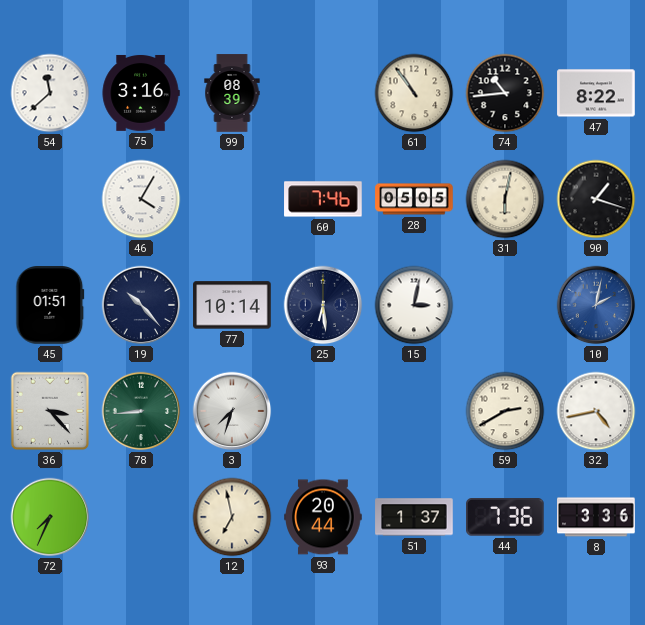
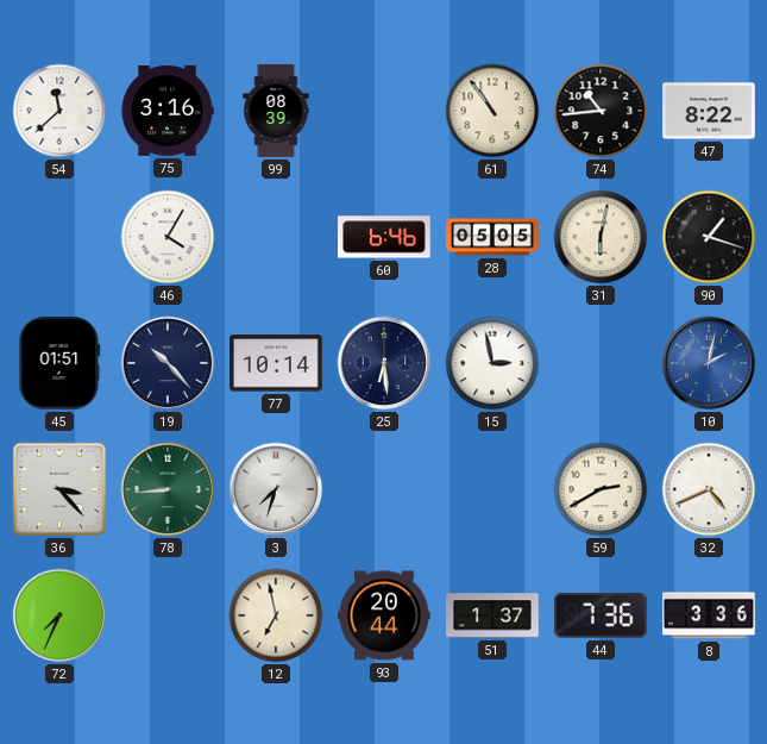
60: 7:46 -> 6:46 (384, 237)
15: 3:02 -> 2:58 (492, 363)
32: 4:43 -> 4:41 (709, 489)
